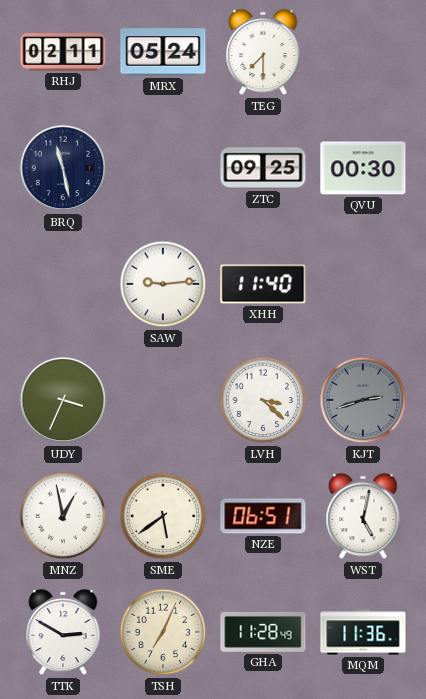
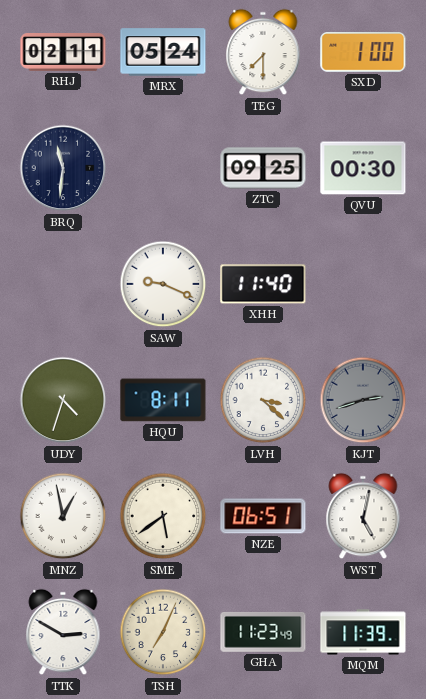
SXD: none -> 1:00 (363, 53)
BRQ: 11:28 -> 11:31 (63, 168)
SAW: 9:14 -> 9:19 (163, 284)
UDY: 3:34 -> 4:33 (63, 400)
HQU: none -> 8:11 (163, 400)
GHA: 11:28 -> 11:23 (263, 632)
MQM: 11:36 -> 11:39 (363, 632)
